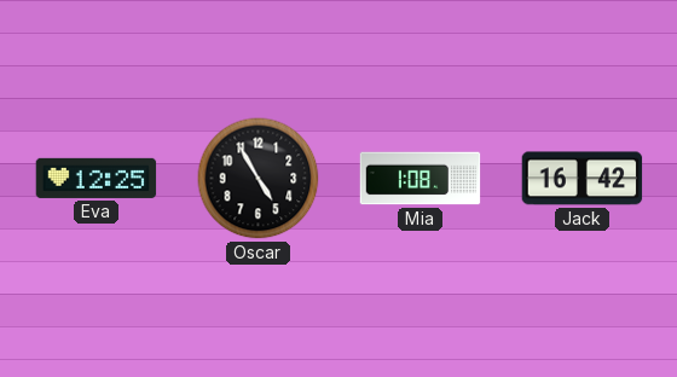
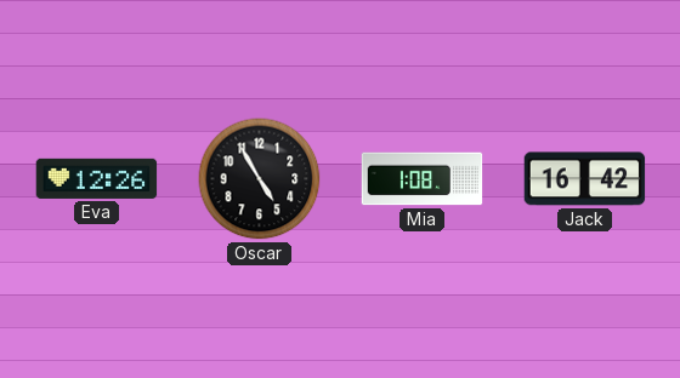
Eva: 12:25 -> 12:26 (97, 178)
